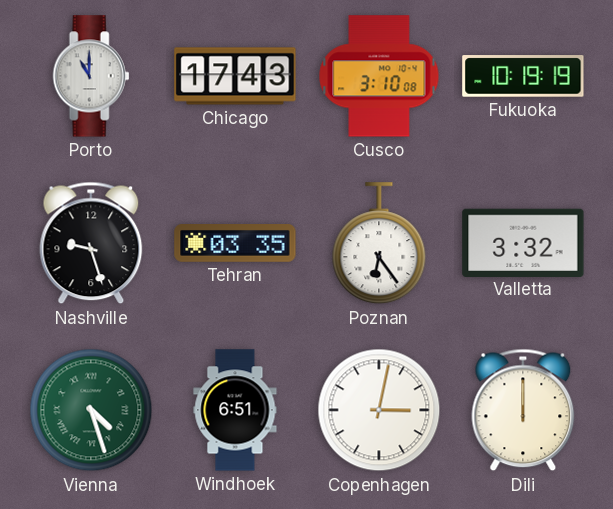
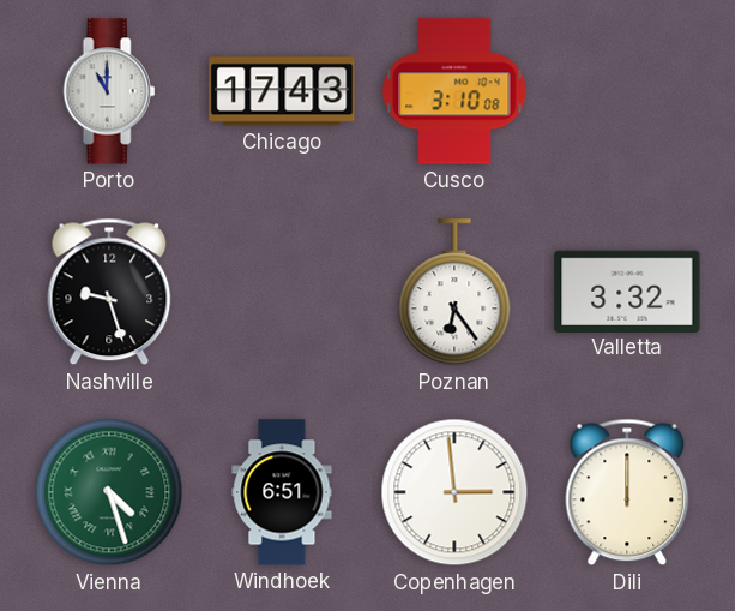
Fukuoka: 10:19 -> none (523, 76)
Tehran: 03:35 -> none (235, 244)
Copenhagen: 3:02 -> 2:59 (454, 492)
